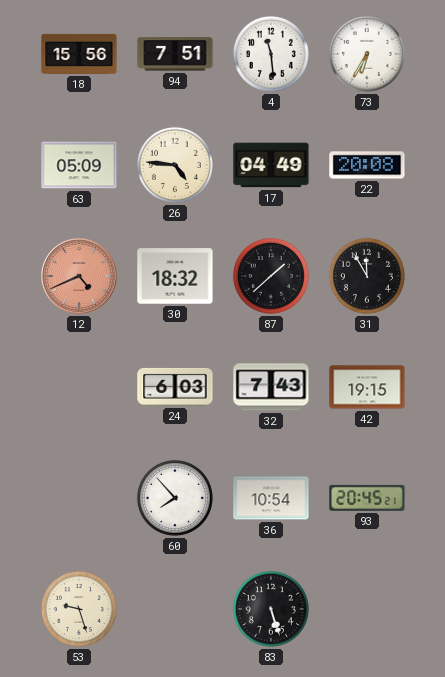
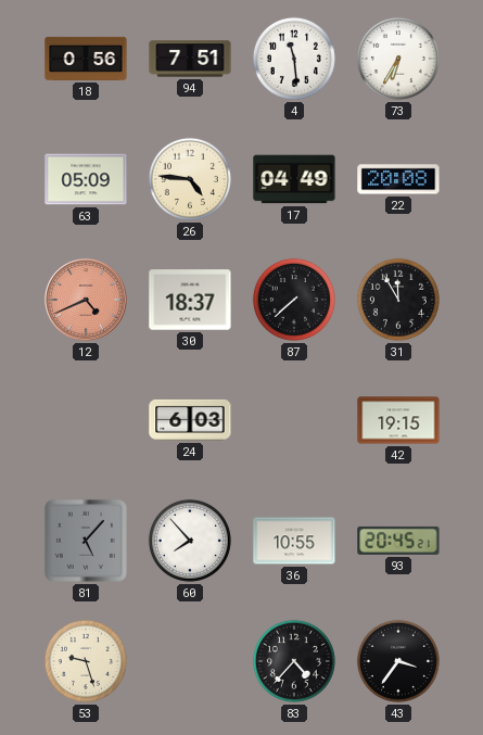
18: 15:56 -> 0:56 (86, 59)
30: 18:32 -> 18:37 (190, 300)
87: 1:38 -> 7:38 (294, 300)
32: 7:43 -> none (271, 387)
81: none -> 5:07 (86, 541)
36: 10:54 -> 10:55 (294, 541)
83: 5:27 -> 4:37 (294, 661)
43: none -> 3:36 (398, 661)
